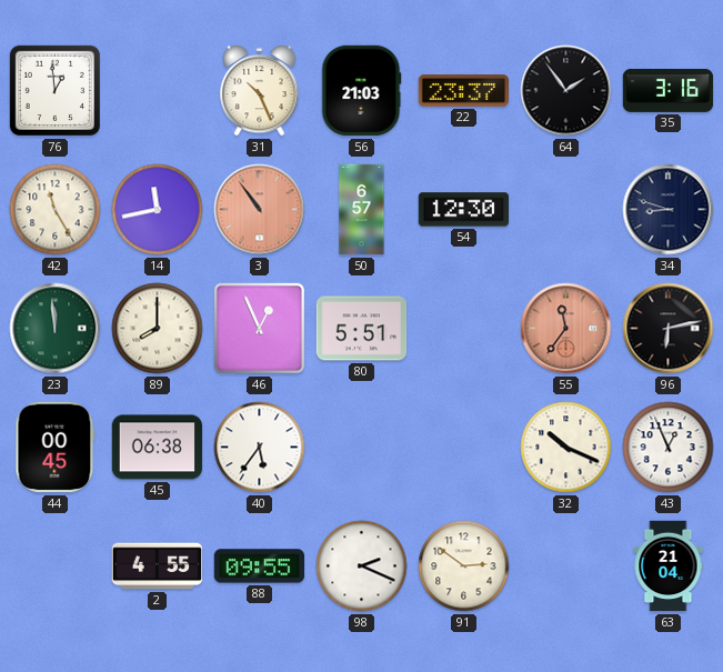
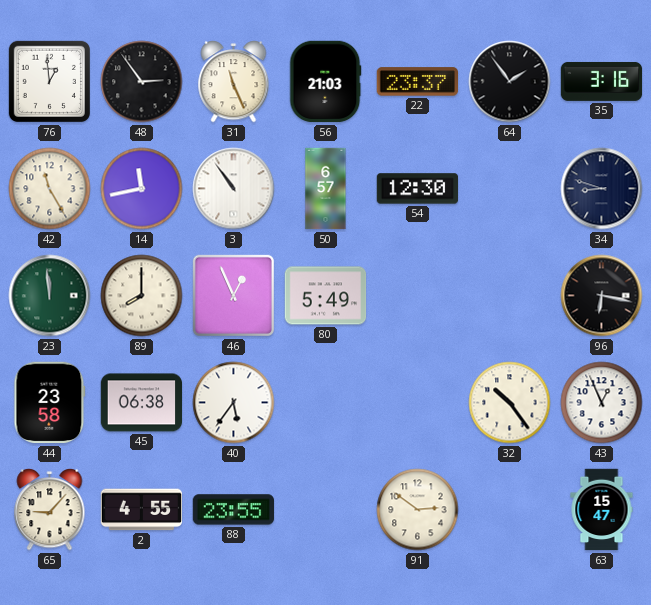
48: none -> 2:54 (142, 82)
31: 10:26 -> 11:26 (234, 82)
3 dial: salmon -> white (234, 189)
80: 5:51 -> 5:49 (326, 296)
55: 11:36 -> none (566, 329)
96: 6:13 -> 6:17 (602, 296)
44: 00:45 -> 23:58 (50, 403)
32: 10:19 -> 10:24 (510, 403)
65: none -> 9:07 (50, 510)
88: 09:55 -> 23:55 (234, 510)
98: 2:19 -> none (362, 566)
63: 21:04 -> 15:47 (602, 510)
